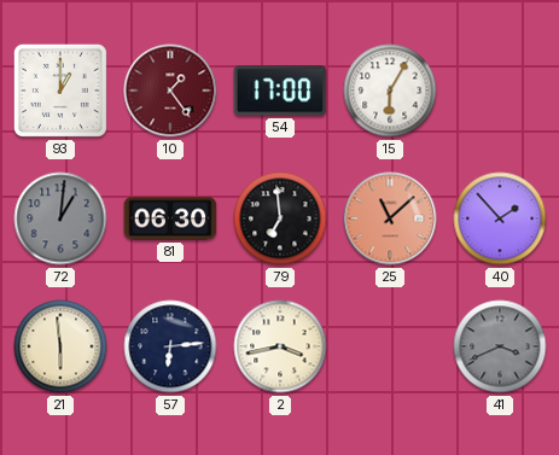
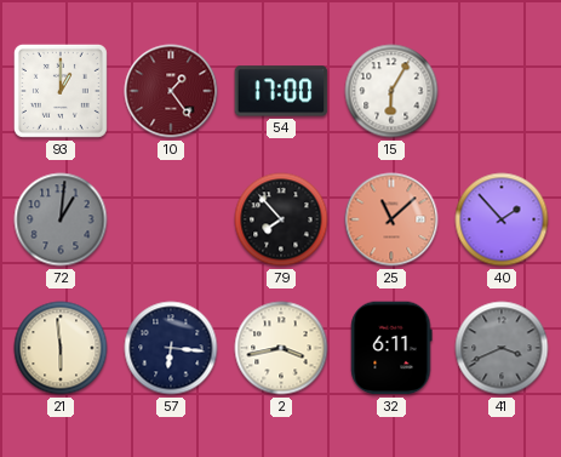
81: 06:30 -> none (170, 218)
79: 6:59 -> 7:53 (281, 219)
57: 6:14 -> 6:16 (171, 348)
32: none -> 6:11 (391, 348)
